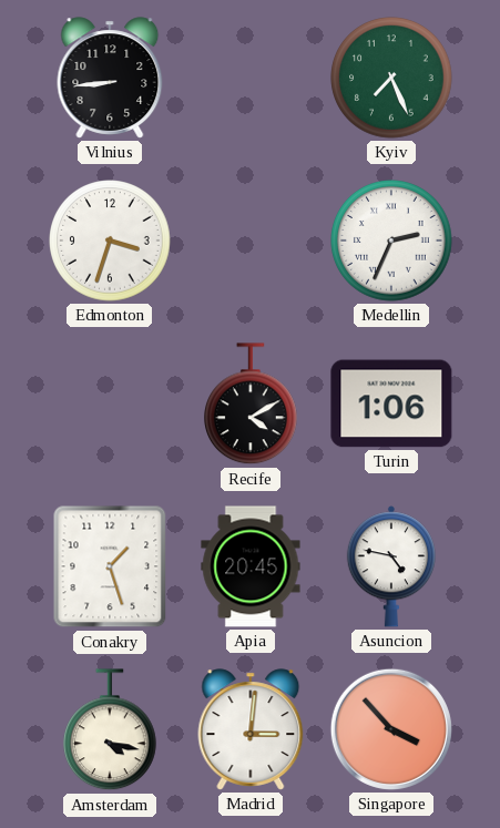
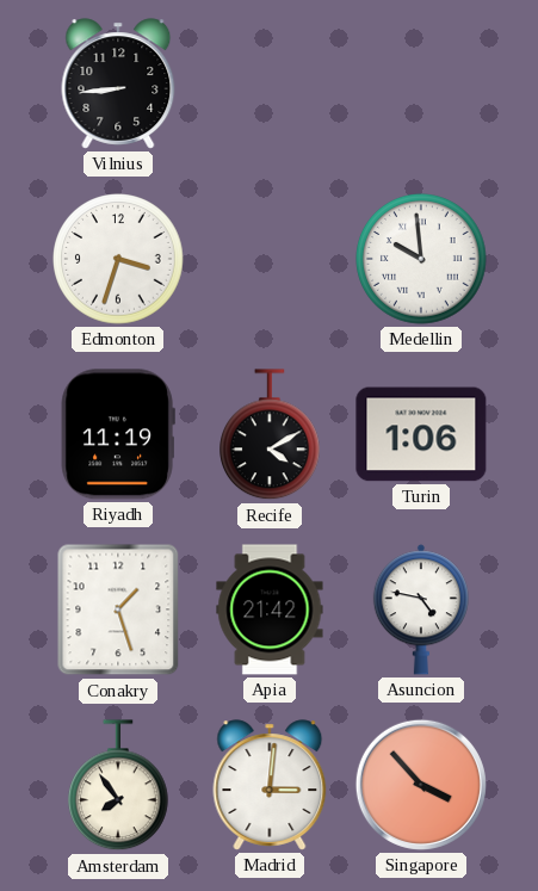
Kyiv: 7:26 -> none (391, 78)
Medellin: 2:34 -> 9:59 (421, 259)
Riyadh: none -> 11:19 (118, 434)
Apia: 20:45 -> 21:42 (270, 610)
Amsterdam: 4:17 -> 7:54 (119, 786)
